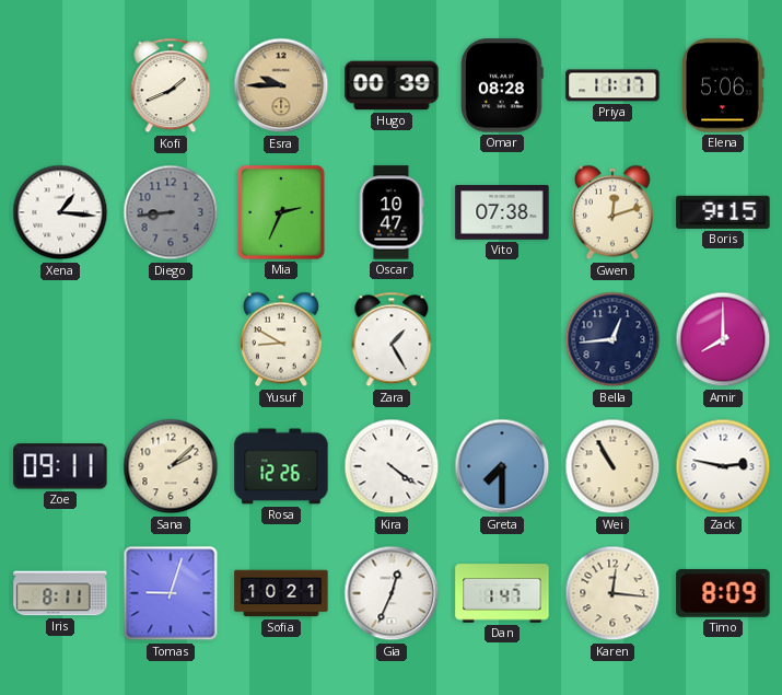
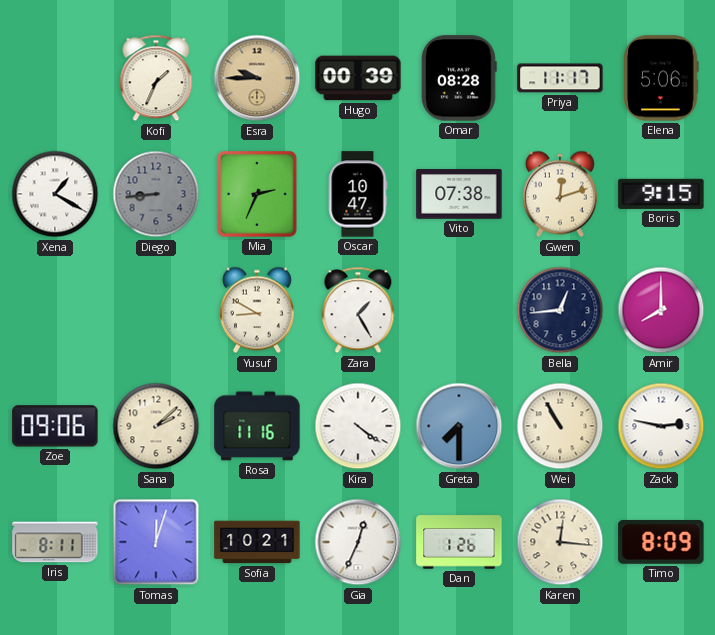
Kofi: 1:41 -> 1:34 (156, 78)
Xena: 1:16 -> 1:20 (55, 194)
Zoe: 09:11 -> 09:06 (55, 426)
Rosa: 12:26 -> 11:16 (257, 426)
Tomas: 9:03 -> 12:03 (156, 542)
Dan: 1:47 -> 1:26 (459, 542)
